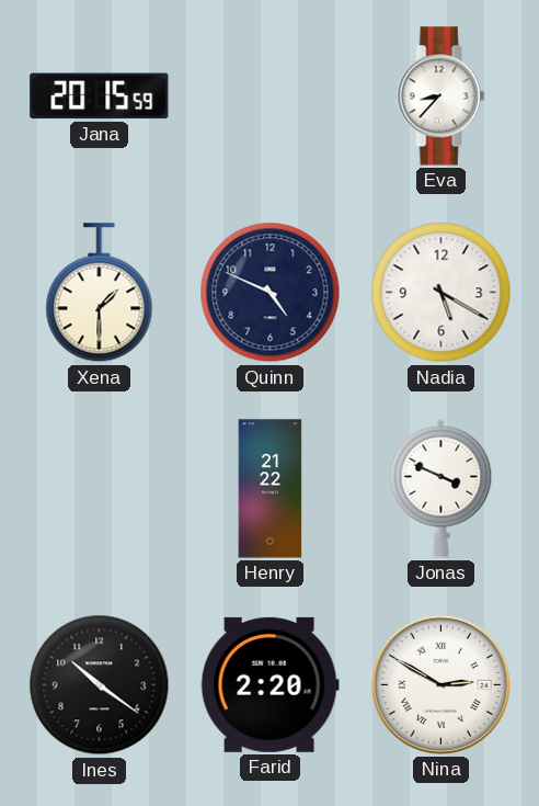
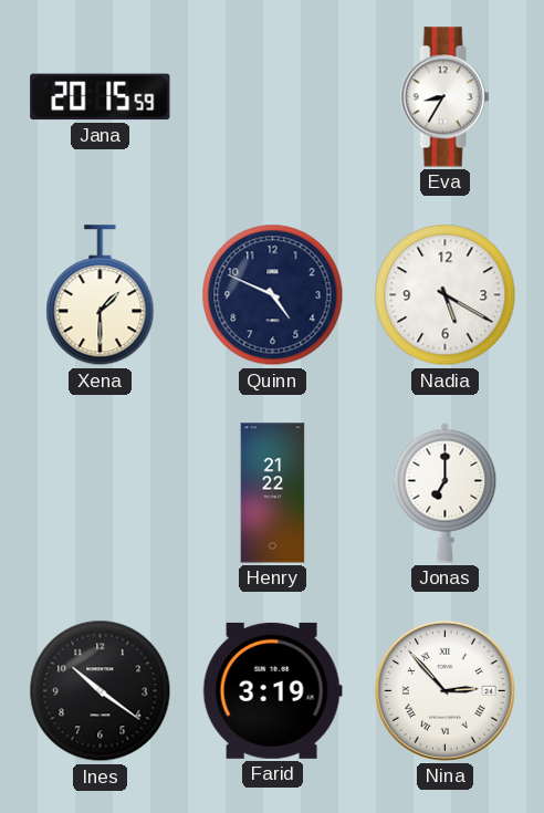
Eva: 8:37 -> 8:35 (446, 97)
Jonas: 3:49 -> 7:00 (446, 492)
Farid: 2:20 -> 3:19 (272, 690)
Nina: 2:50 -> 2:53 (444, 690)
